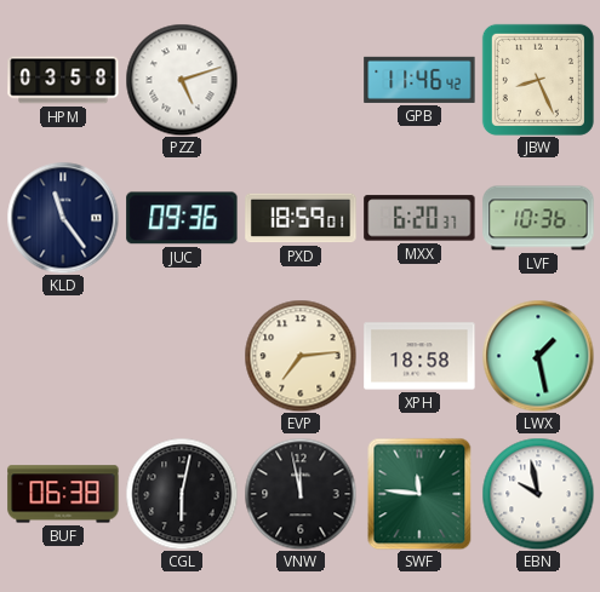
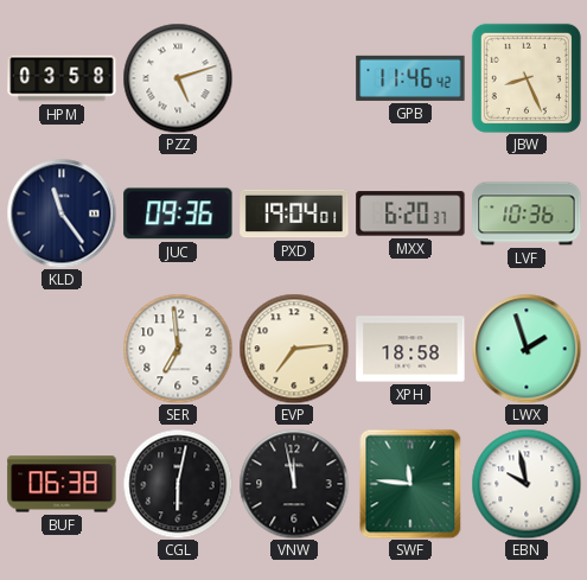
PXD: 18:59 -> 19:04 (294, 213)
SER: none -> 6:59 (178, 349)
LWX: 1:28 -> 1:57 (527, 349)
